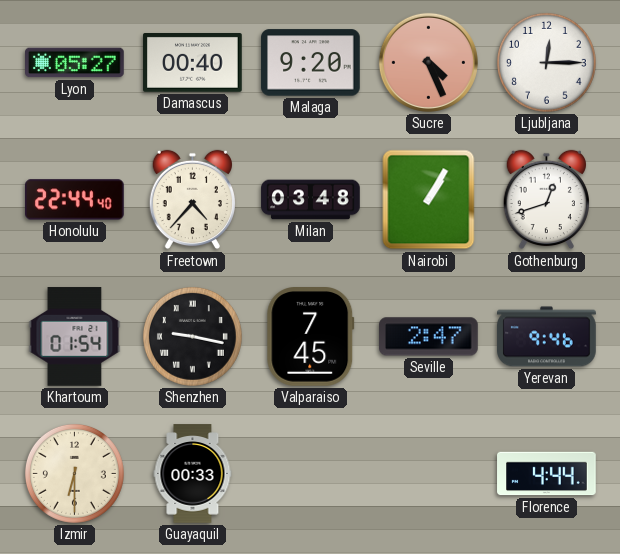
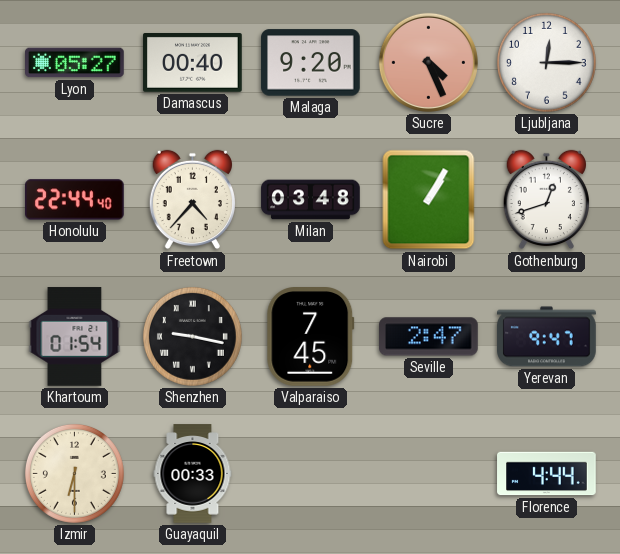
Yerevan: 9:46 -> 9:47 (547, 337)
